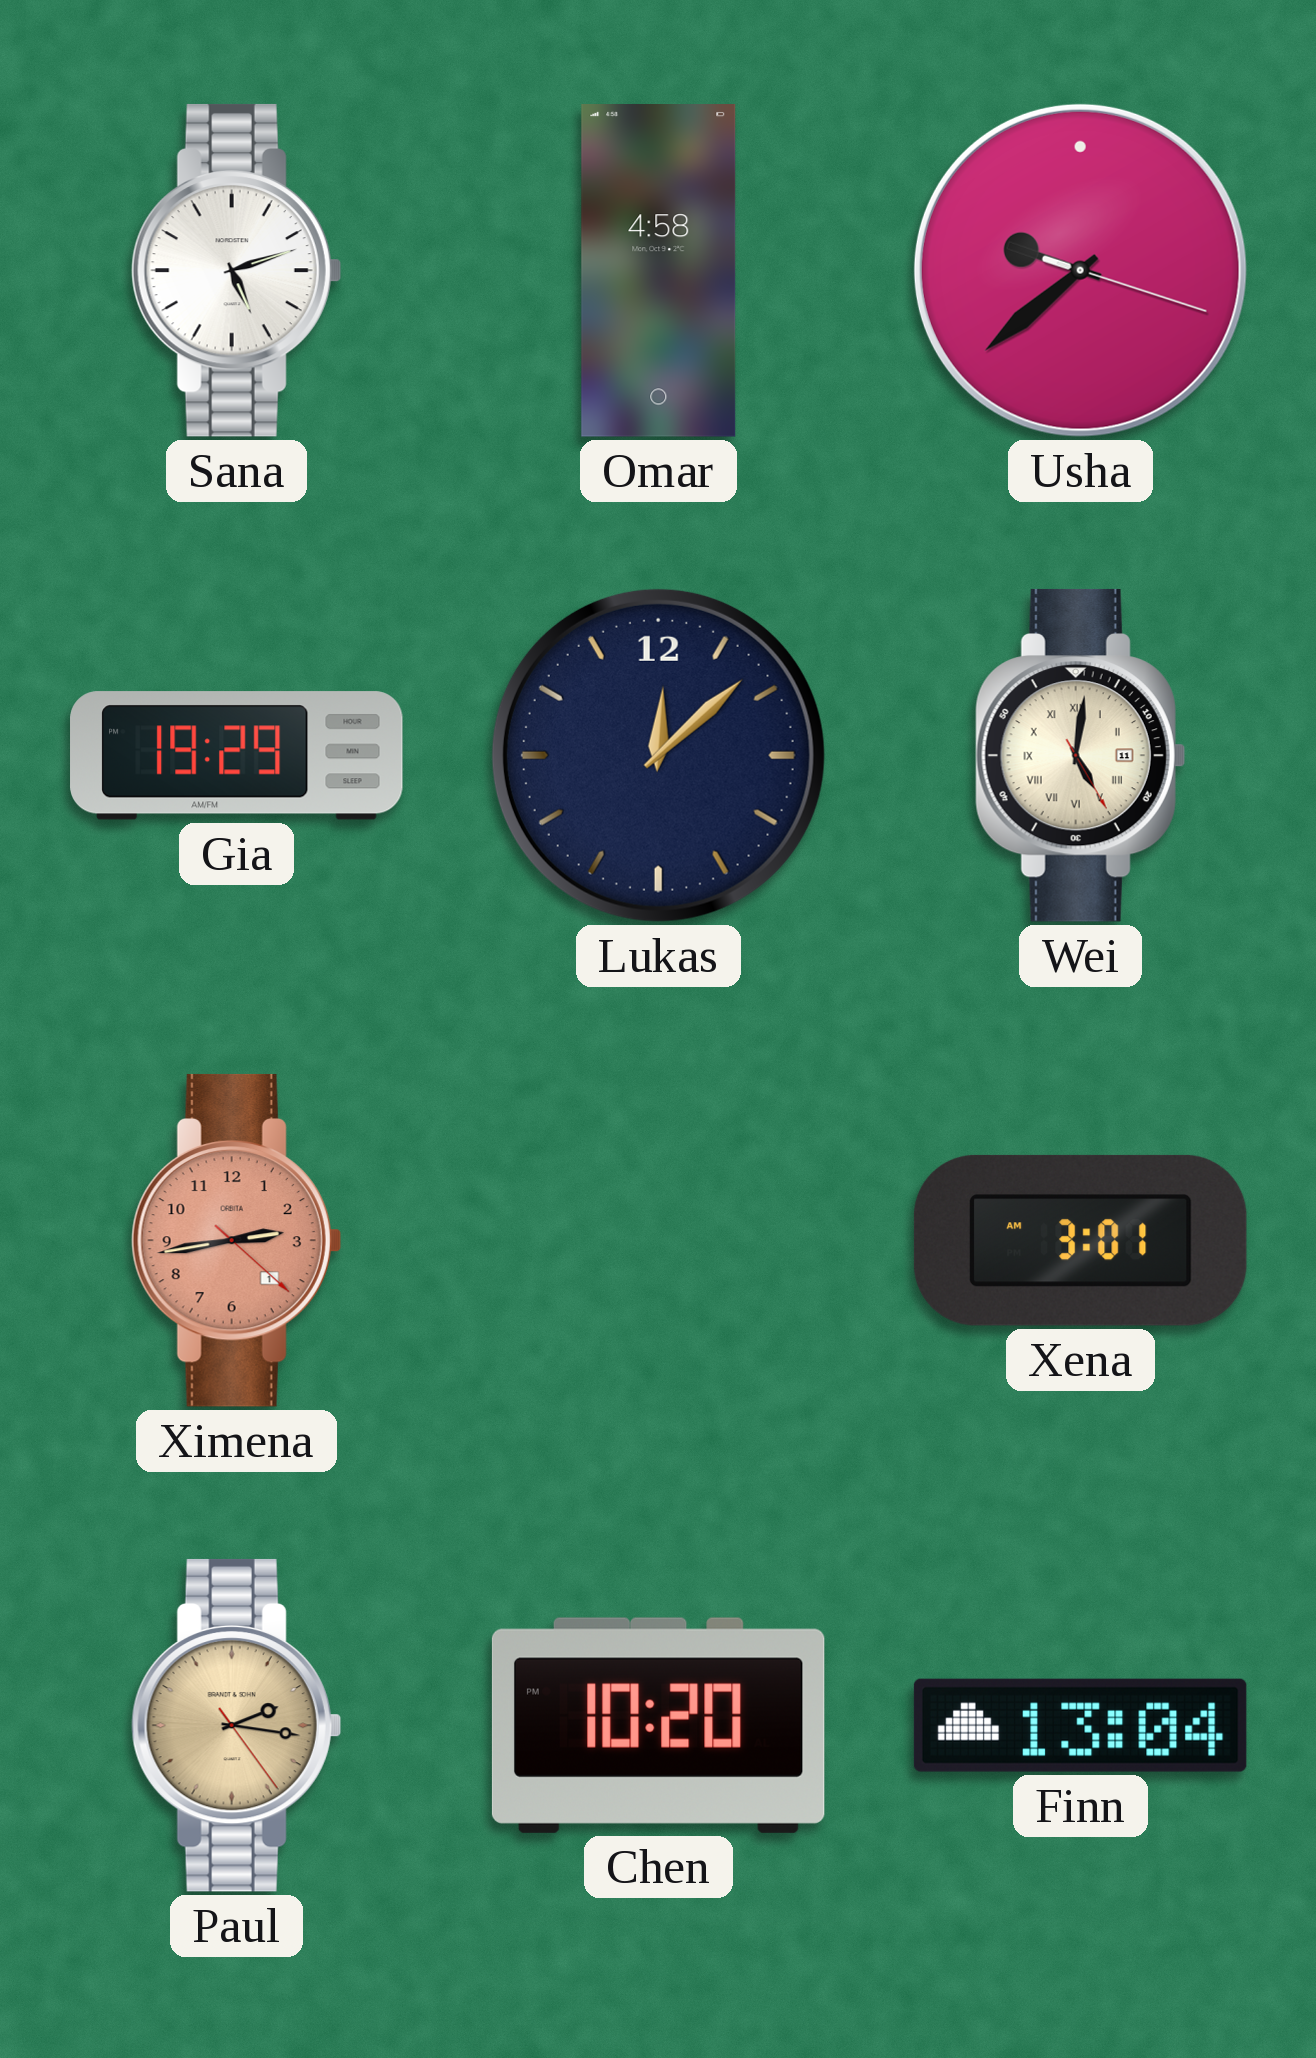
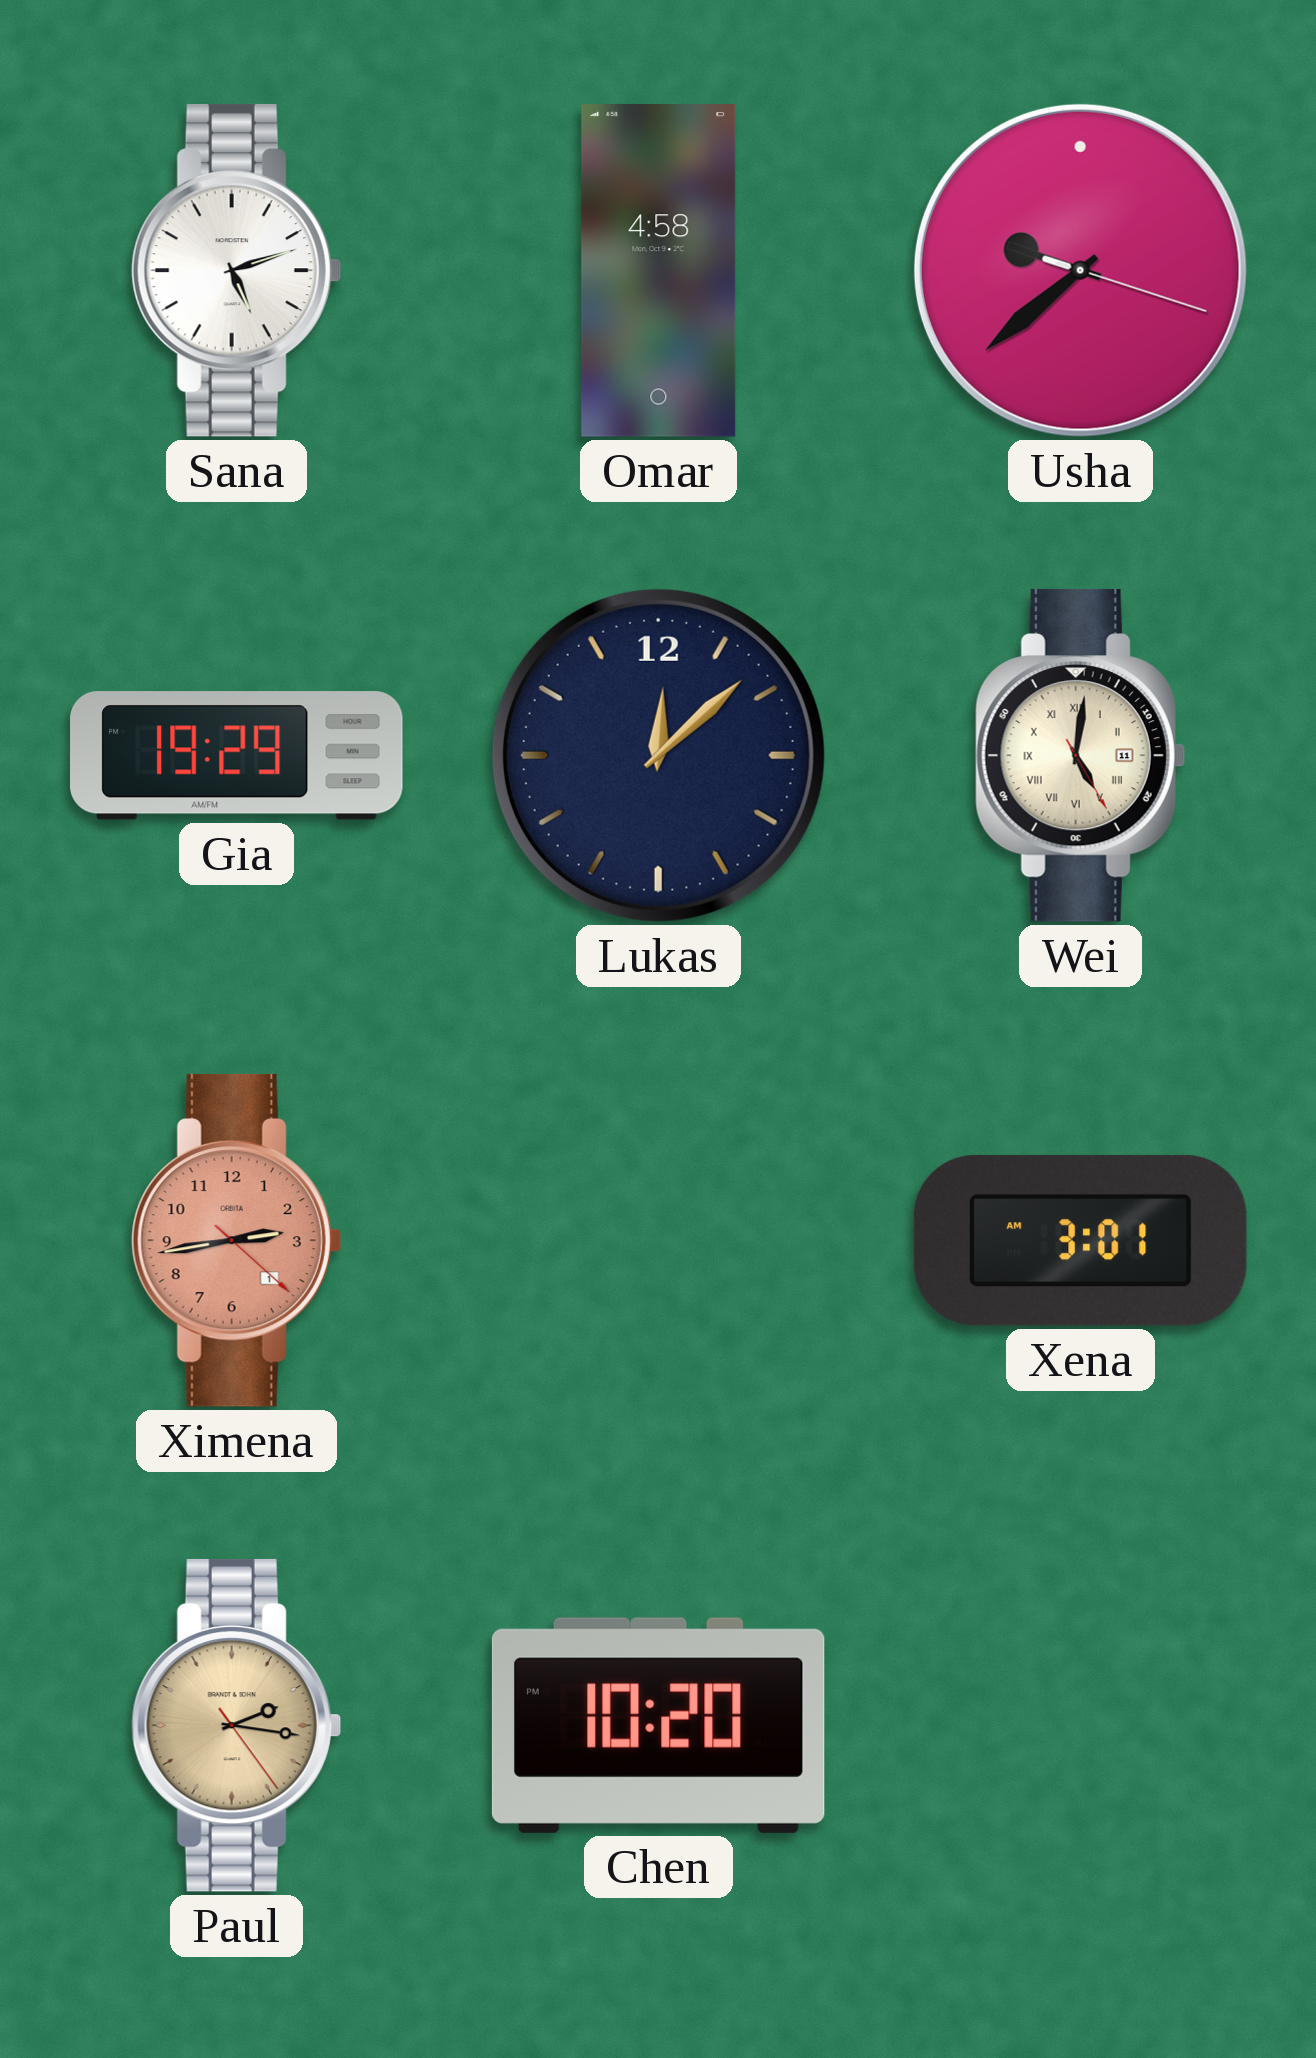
Finn: 13:04 -> none (1080, 1725)
